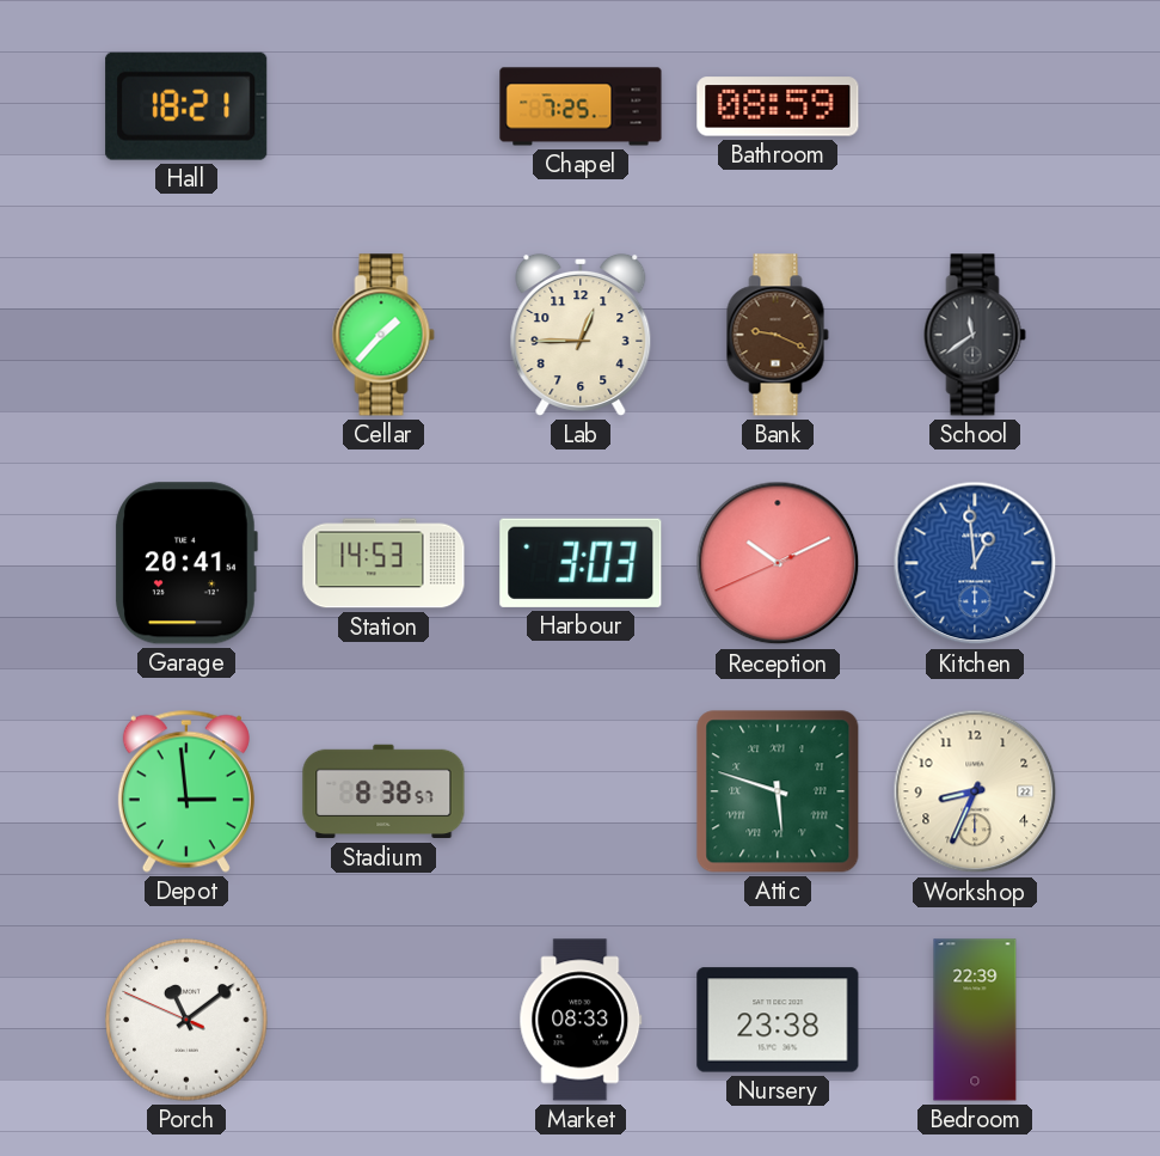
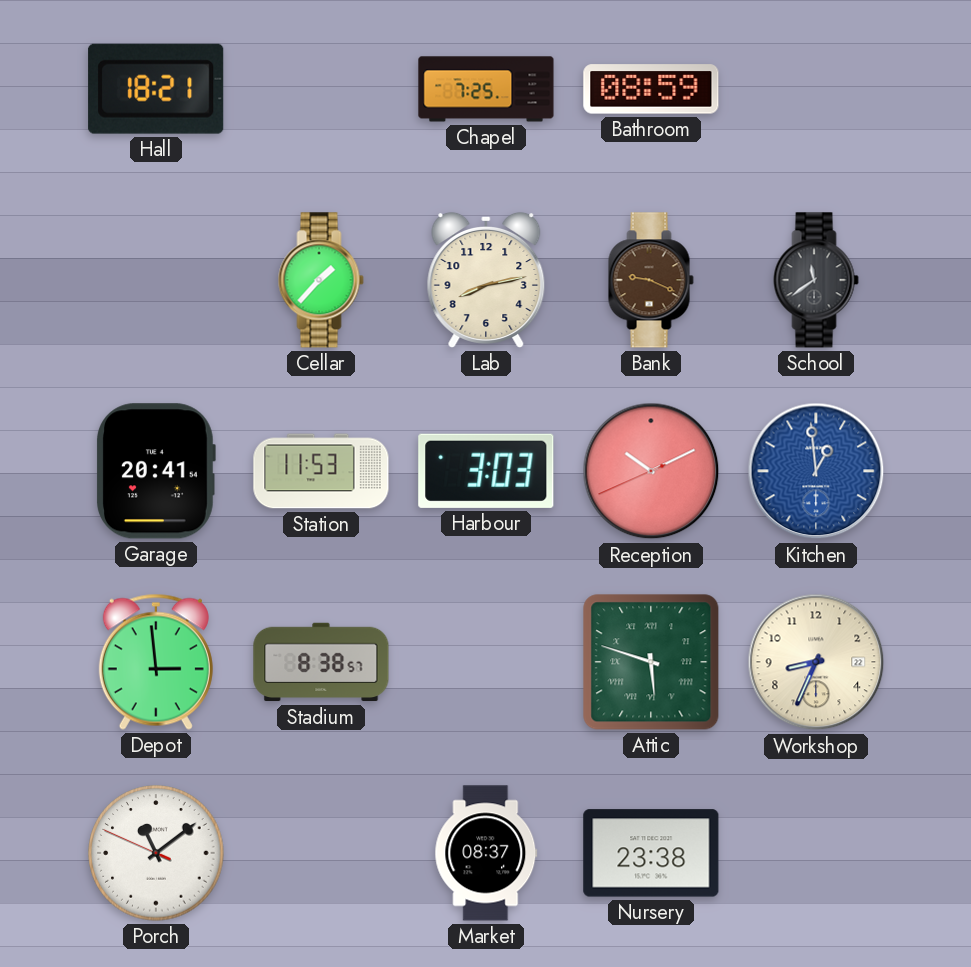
Lab: 12:45 -> 8:13 (486, 280)
Station: 14:53 -> 11:53 (321, 471)
Market: 08:33 -> 08:37 (486, 853)
Bedroom: 22:39 -> none (975, 1020)
